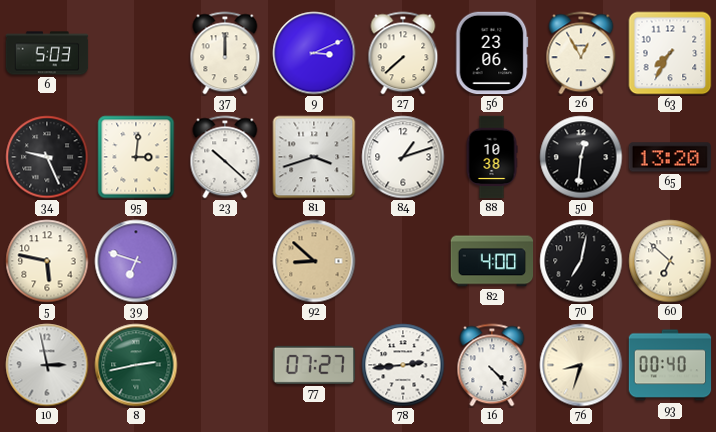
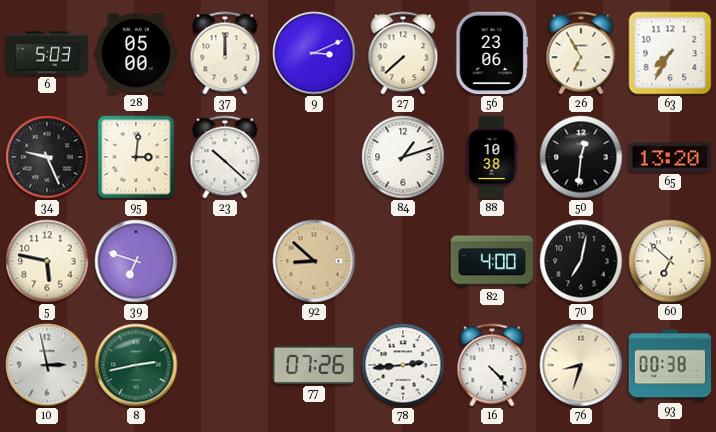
28: none -> 05:00 (136, 53)
26: 12:55 -> 6:55 (581, 53)
81: 3:42 -> none (314, 157)
77: 07:27 -> 07:26 (314, 365)
93: 00:40 -> 00:38 (670, 365)
